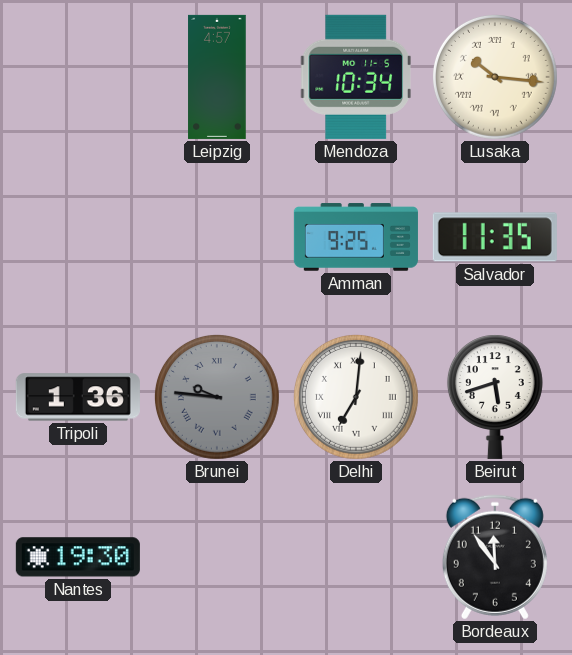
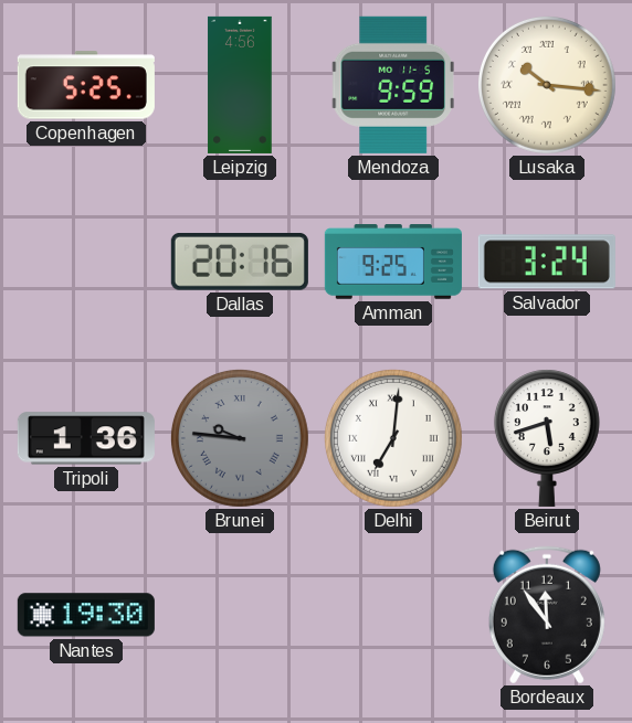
Copenhagen: none -> 5:25 (86, 85)
Leipzig: 4:57 -> 4:56 (240, 85)
Mendoza: 10:34 -> 9:59 (393, 85)
Dallas: none -> 20:16 (240, 263)
Salvador: 11:35 -> 3:24 (547, 262)
